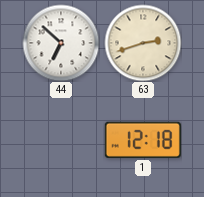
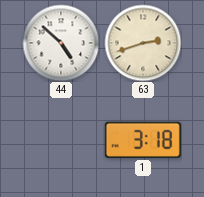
44: 6:52 -> 4:52 (61, 43)
1: 12:18 -> 3:18 (143, 140)
